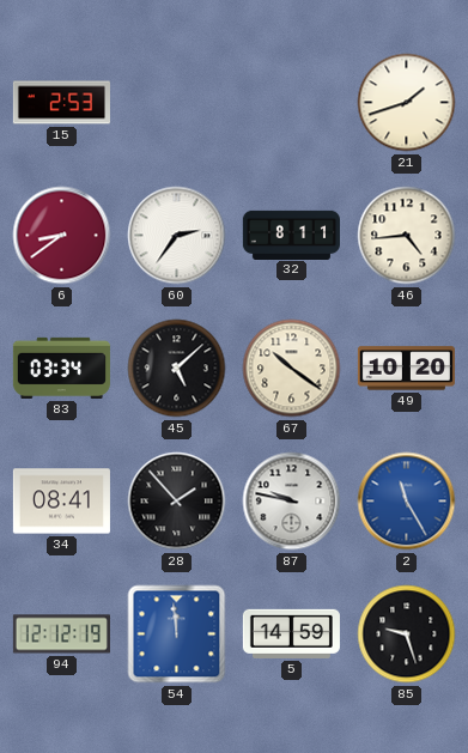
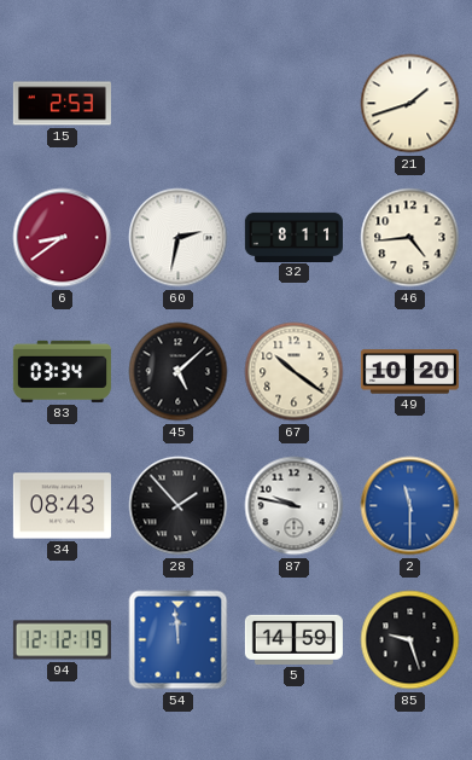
60: 2:36 -> 2:32 (179, 238)
34: 08:41 -> 08:43 (62, 506)
2: 11:25 -> 11:30 (410, 506)
